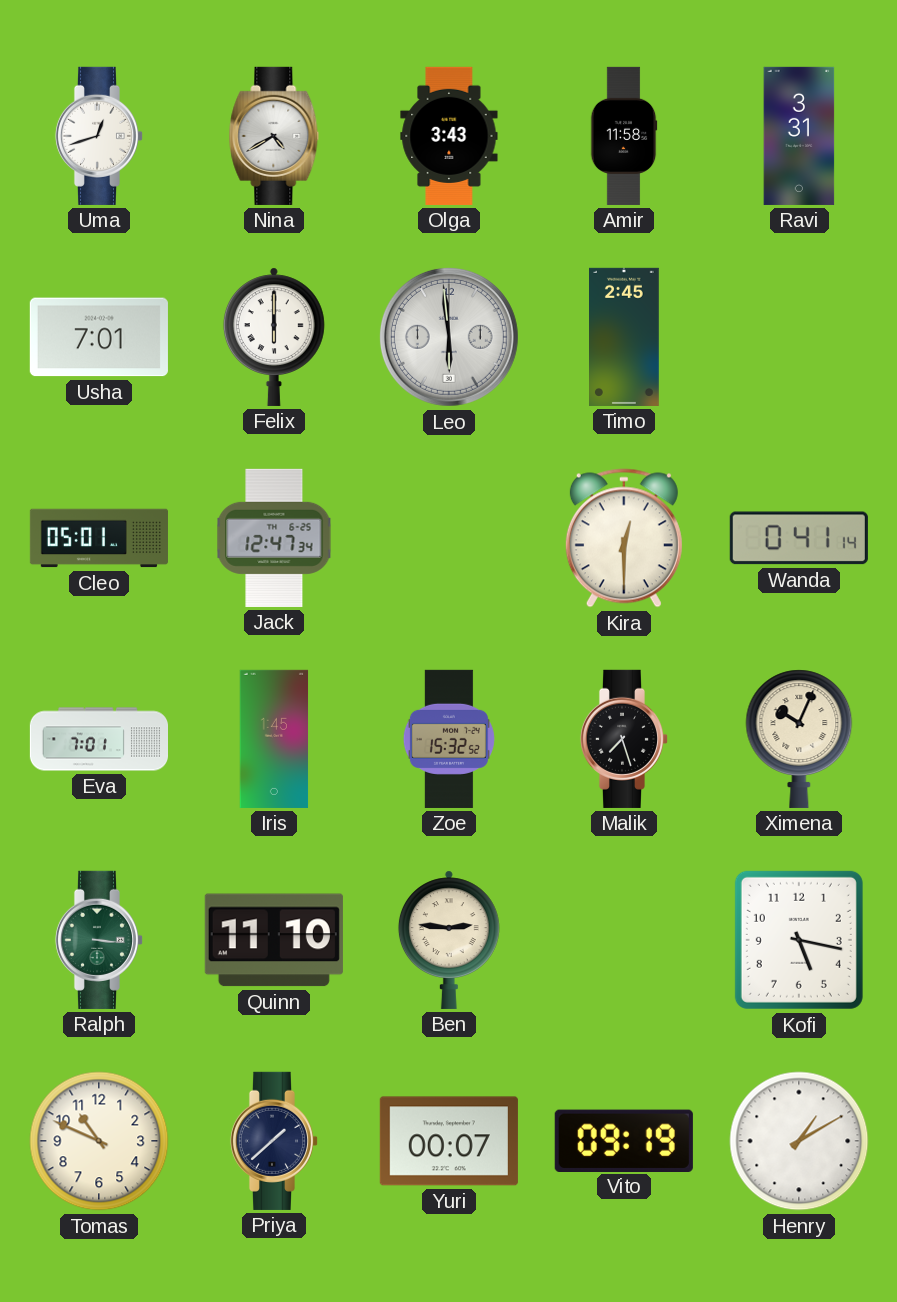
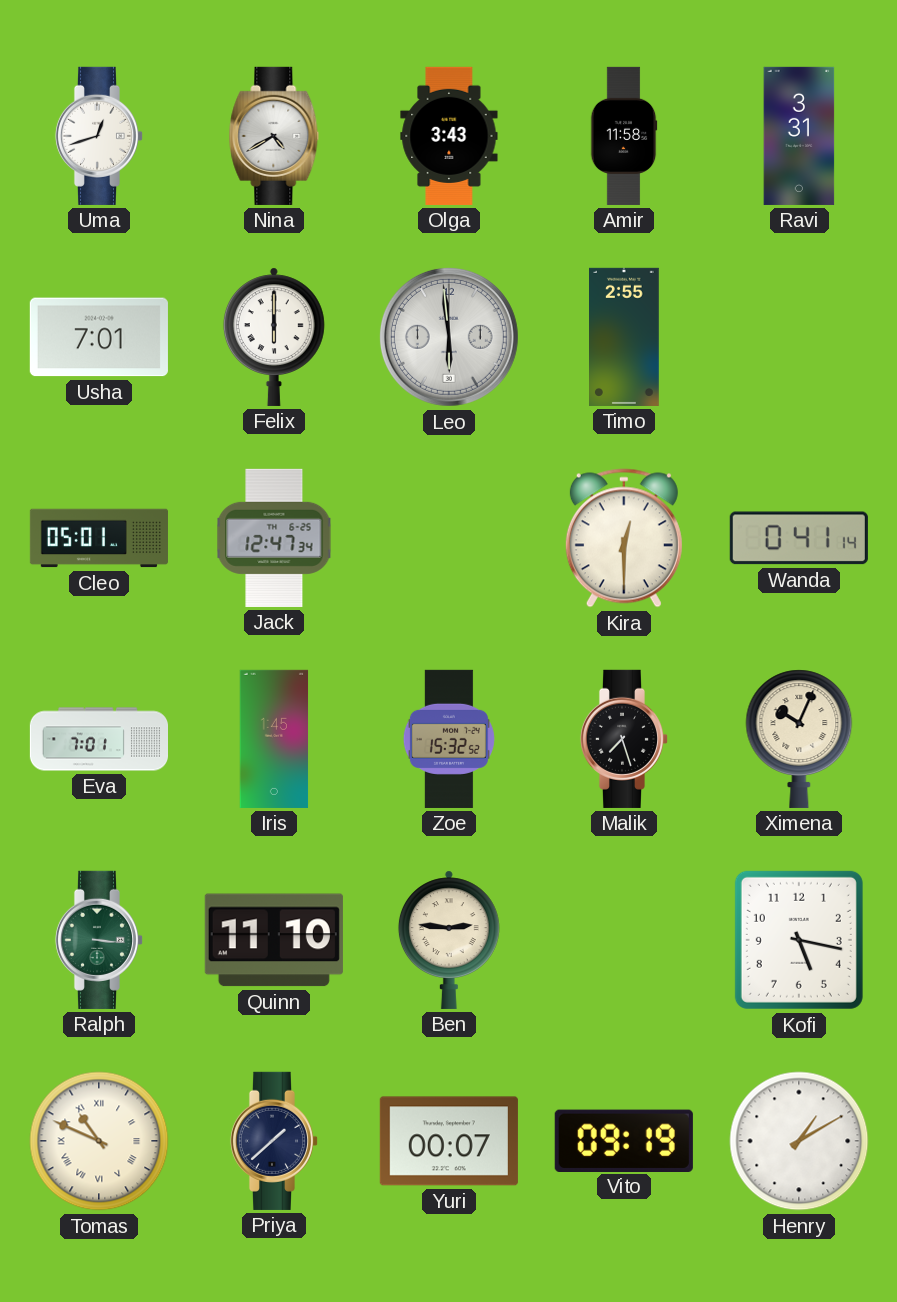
Timo: 2:45 -> 2:55 (625, 337)
Tomas numerals: Arabic -> Roman (99, 1141)
